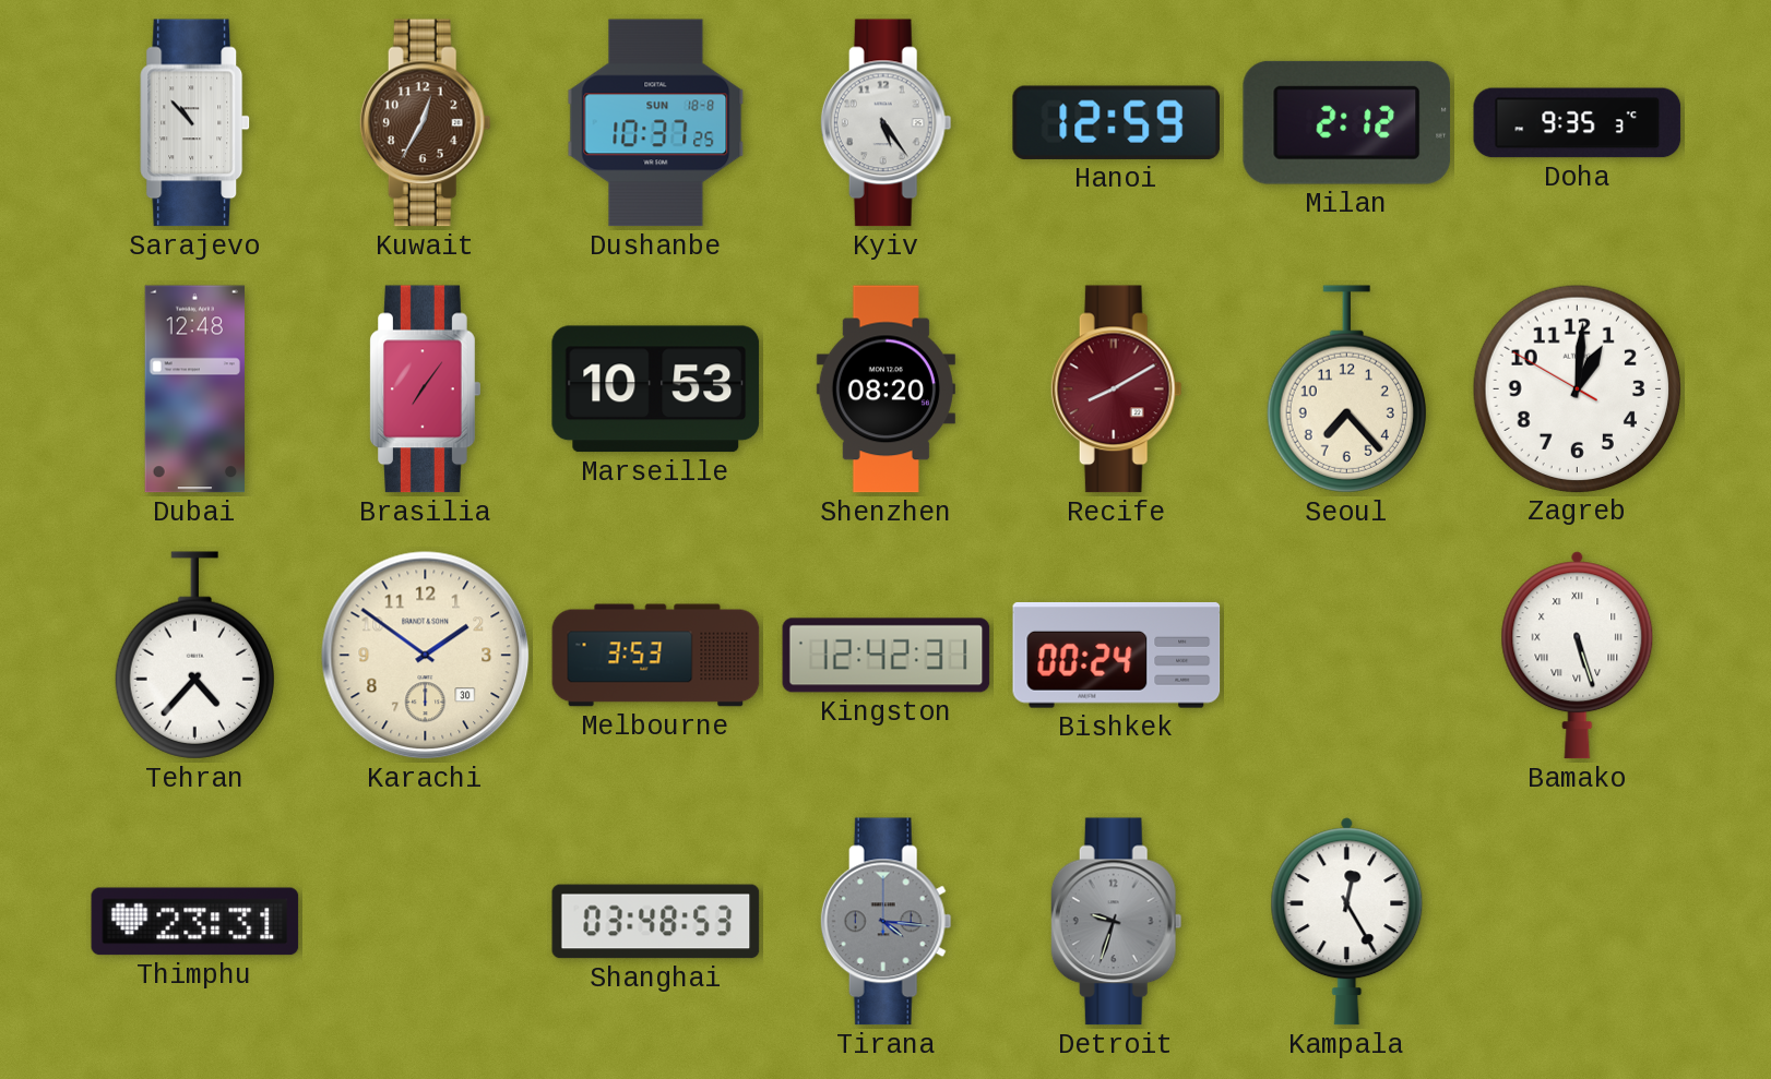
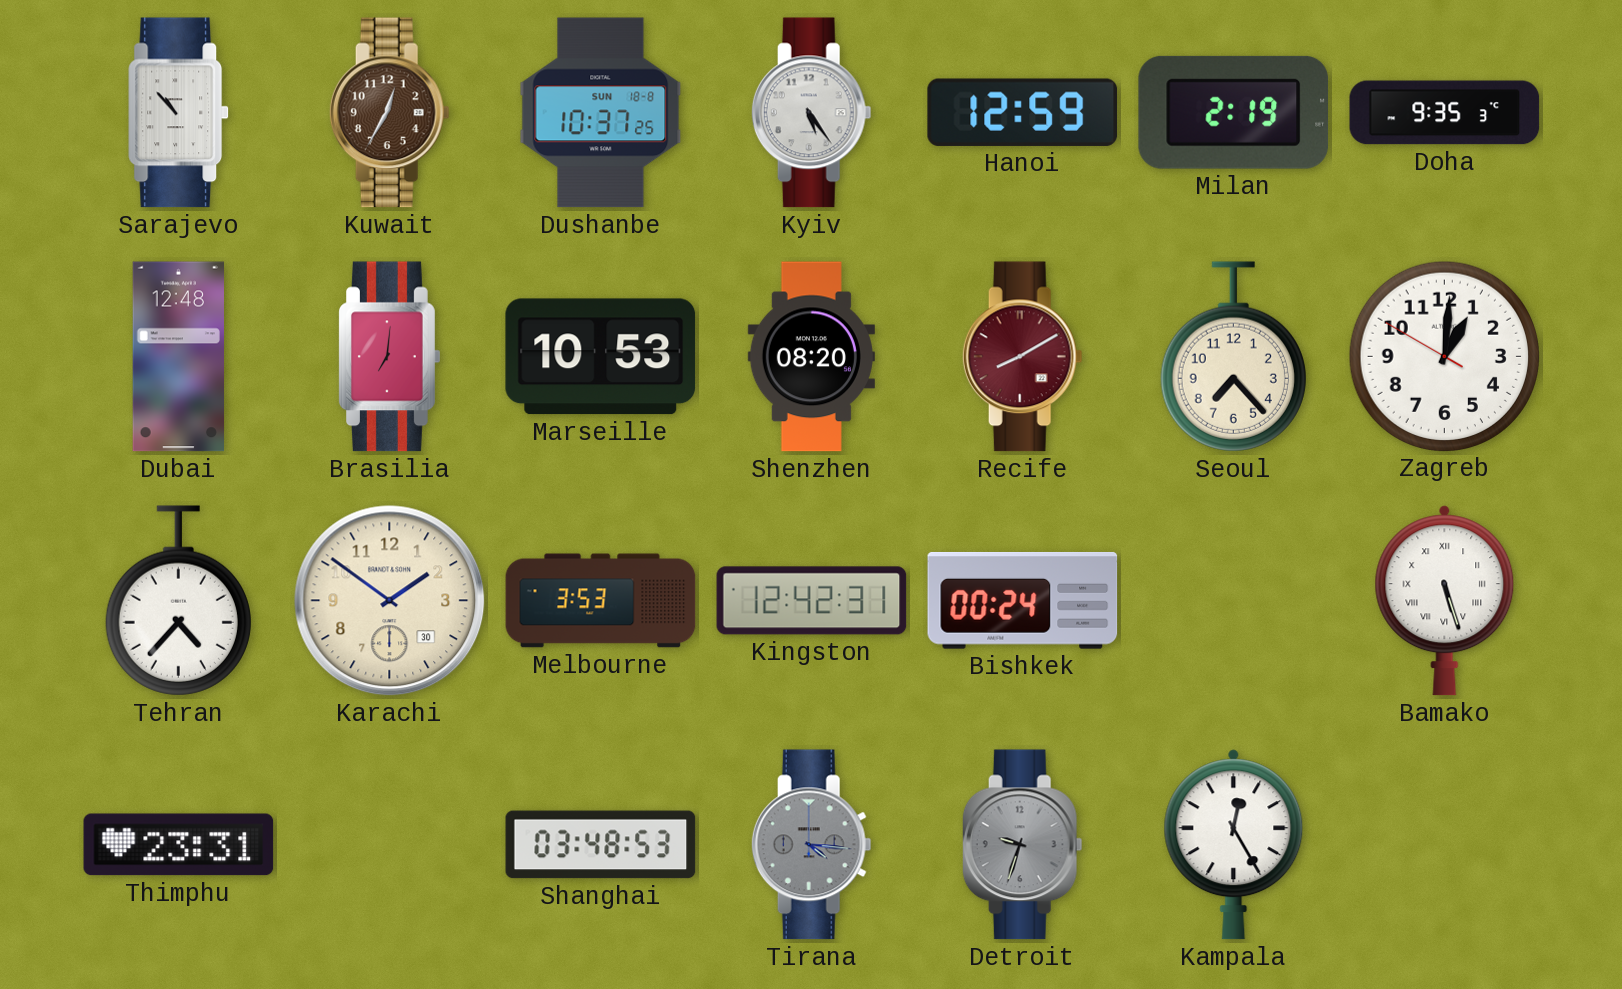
Milan: 2:12 -> 2:19 (1234, 112)
Brasilia: 7:06 -> 7:01 (390, 357)
